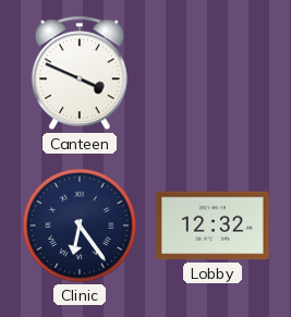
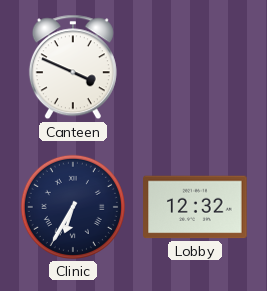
Clinic: 6:24 -> 6:35 (73, 207)
